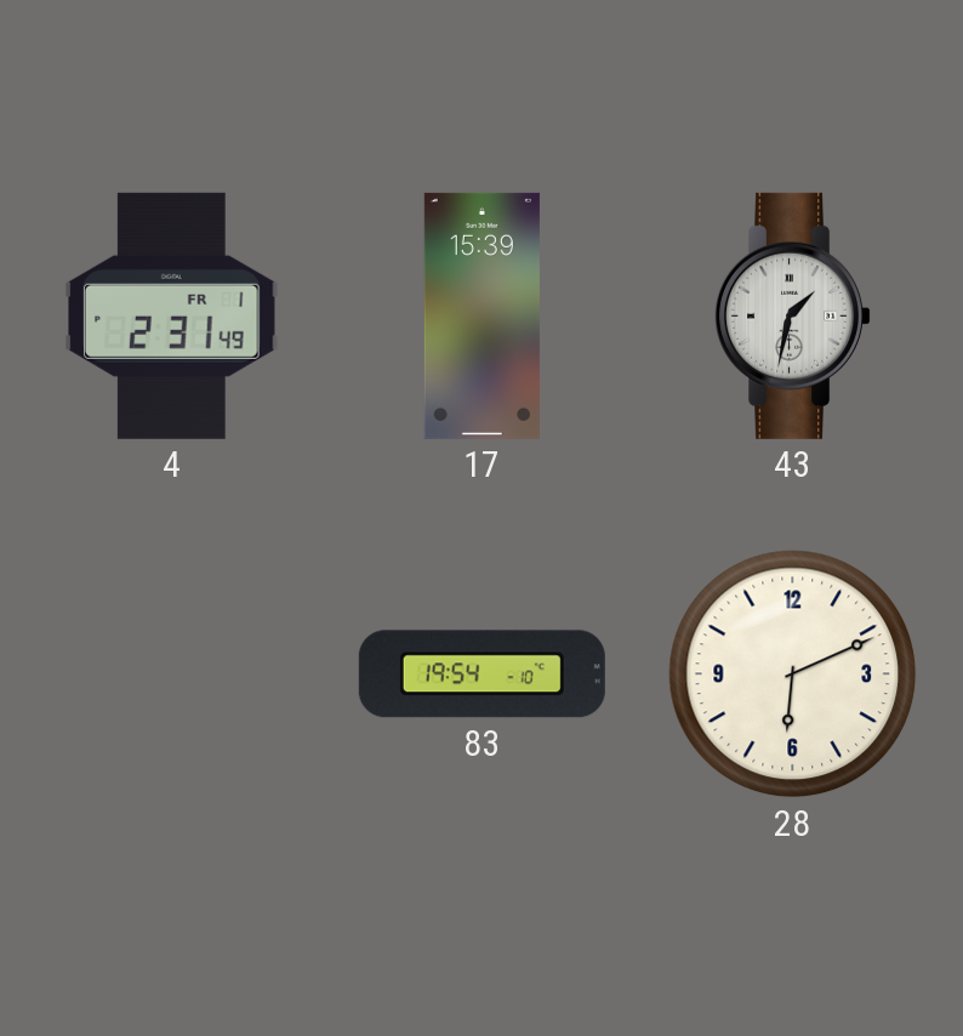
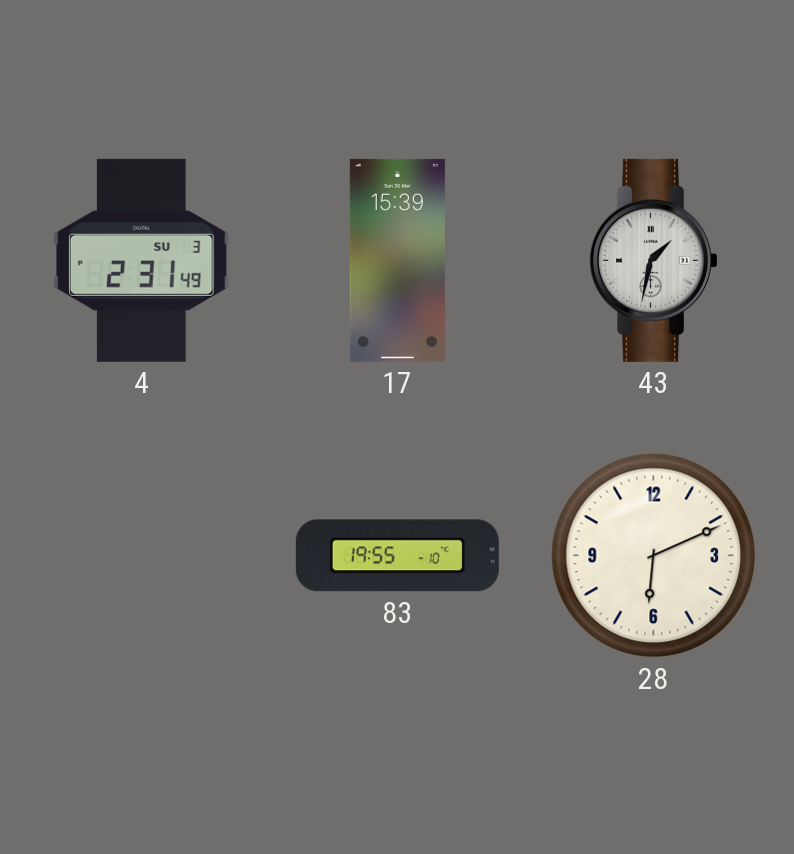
4 date: FR 1 -> SU 3 (142, 260)
83: 19:54 -> 19:55 (397, 556)
